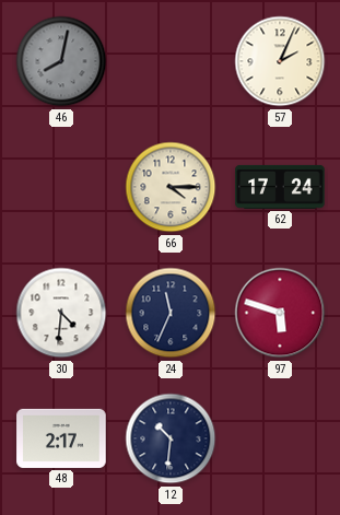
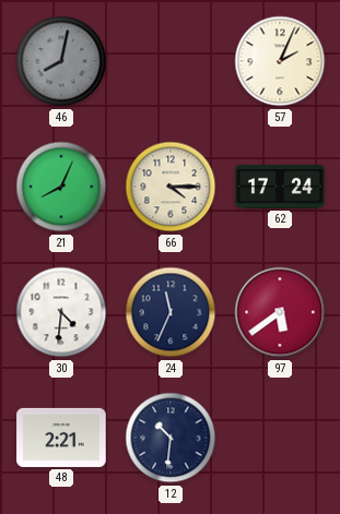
21: none -> 8:04 (61, 187)
97: 5:48 -> 5:39 (280, 312)
48: 2:17 -> 2:21 (61, 438)
